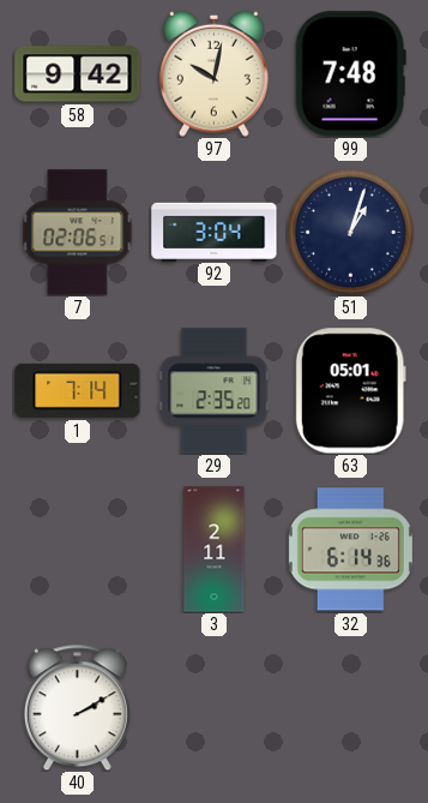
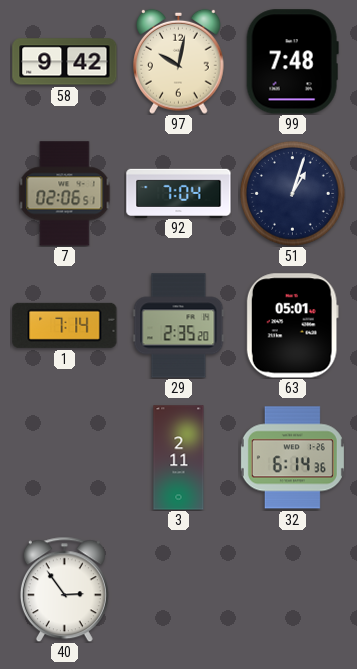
92: 3:04 -> 7:04 (179, 193)
40: 2:10 -> 2:54 (64, 589)
